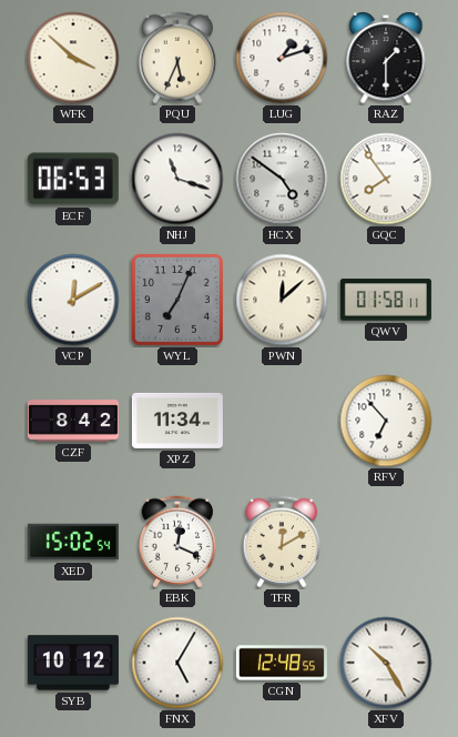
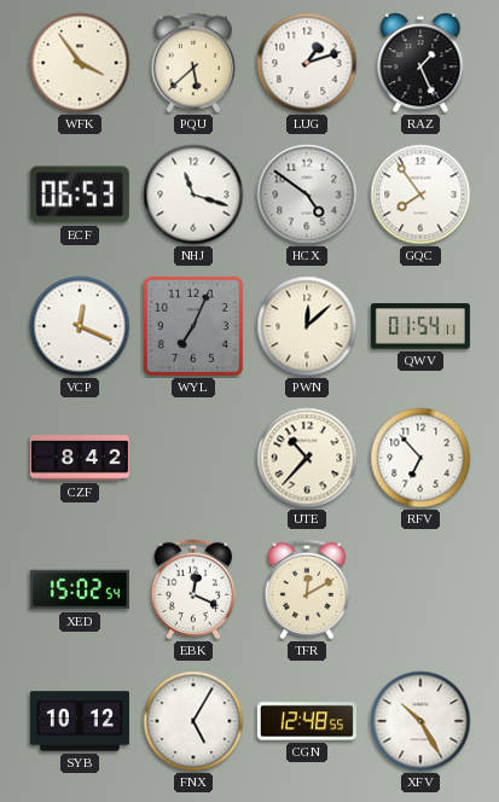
WFK: 3:52 -> 3:54 (80, 63)
PQU: 5:34 -> 5:38 (193, 63)
RAZ: 1:30 -> 1:26 (420, 64)
VCP: 12:10 -> 12:19 (80, 326)
QWV: 01:58 -> 01:54 (420, 326)
XPZ: 11:34 -> none (177, 421)
UTE: none -> 10:37 (307, 458)
